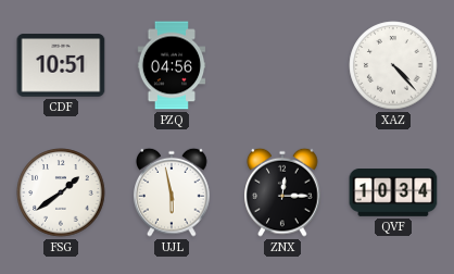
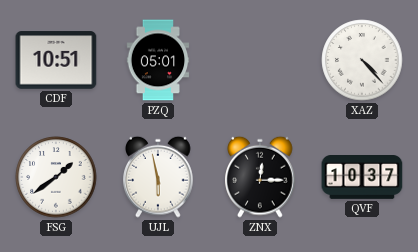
PZQ: 04:56 -> 05:01 (158, 60)
QVF: 10:34 -> 10:37 (362, 177)
